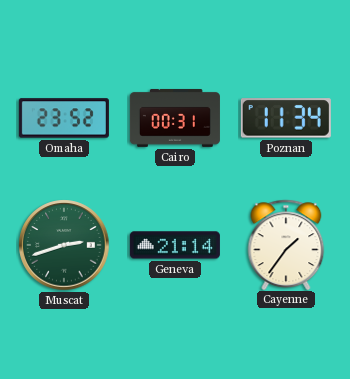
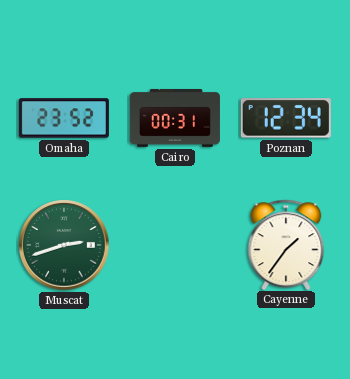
Poznan: 11:34 -> 12:34 (286, 118)
Geneva: 21:14 -> none (175, 245)
